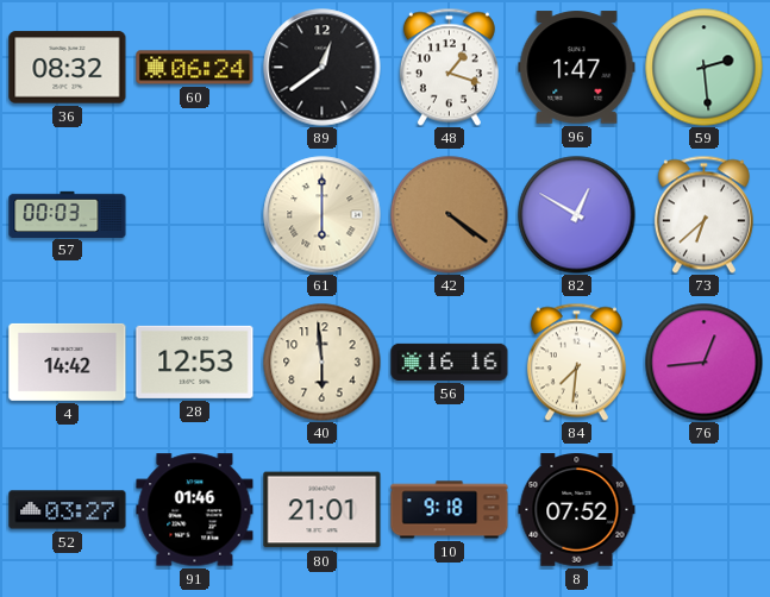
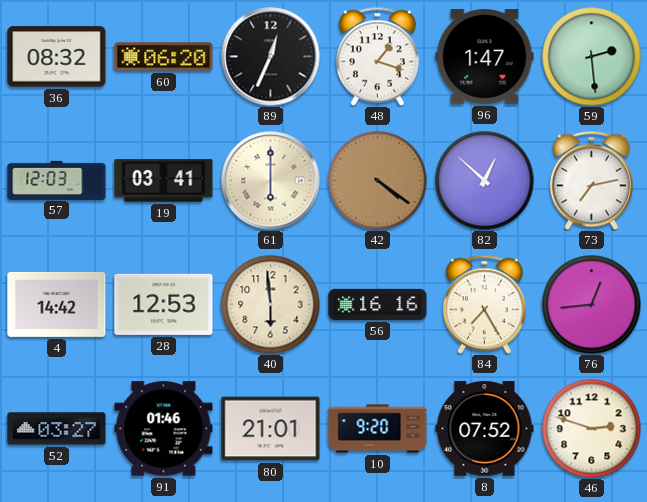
60: 06:24 -> 06:20 (164, 57)
89: 12:39 -> 12:34 (271, 57)
57: 00:03 -> 12:03 (57, 180)
19: none -> 03:41 (164, 181)
82: 12:50 -> 12:52 (485, 181)
73: 6:38 -> 7:13 (591, 180)
84: 7:31 -> 7:25 (484, 304)
10: 9:18 -> 9:20 (378, 429)
46: none -> 2:48 (592, 429)
